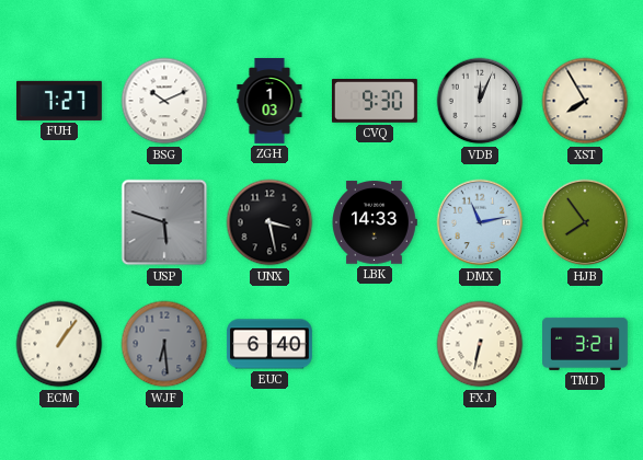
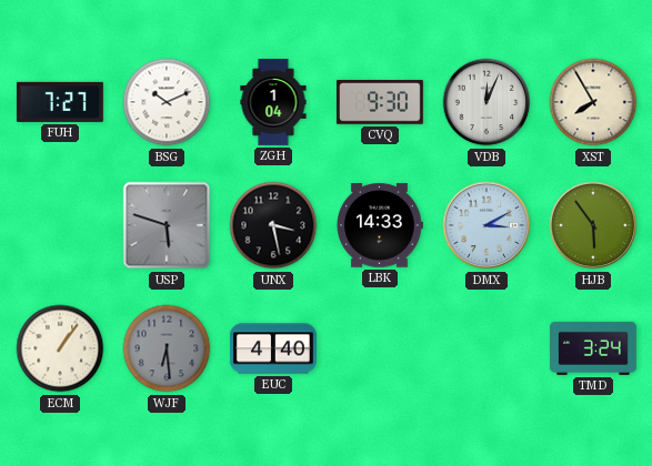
ZGH: 1:03 -> 1:04 (273, 103)
DMX: 11:13 -> 3:10 (487, 225)
HJB: 7:54 -> 5:54 (593, 225)
EUC: 6:40 -> 4:40 (273, 348)
FXJ: 6:32 -> none (480, 344)
TMD: 3:21 -> 3:24 (594, 348)
